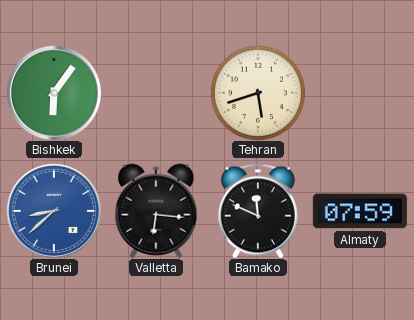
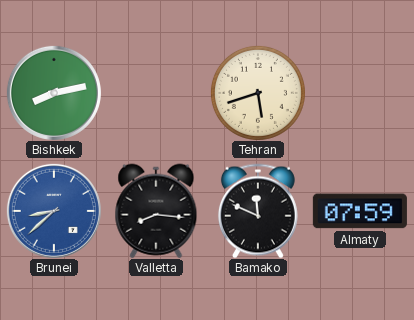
Bishkek: 6:06 -> 8:13 (54, 93)
Valletta: 6:16 -> 8:16 (156, 211)
